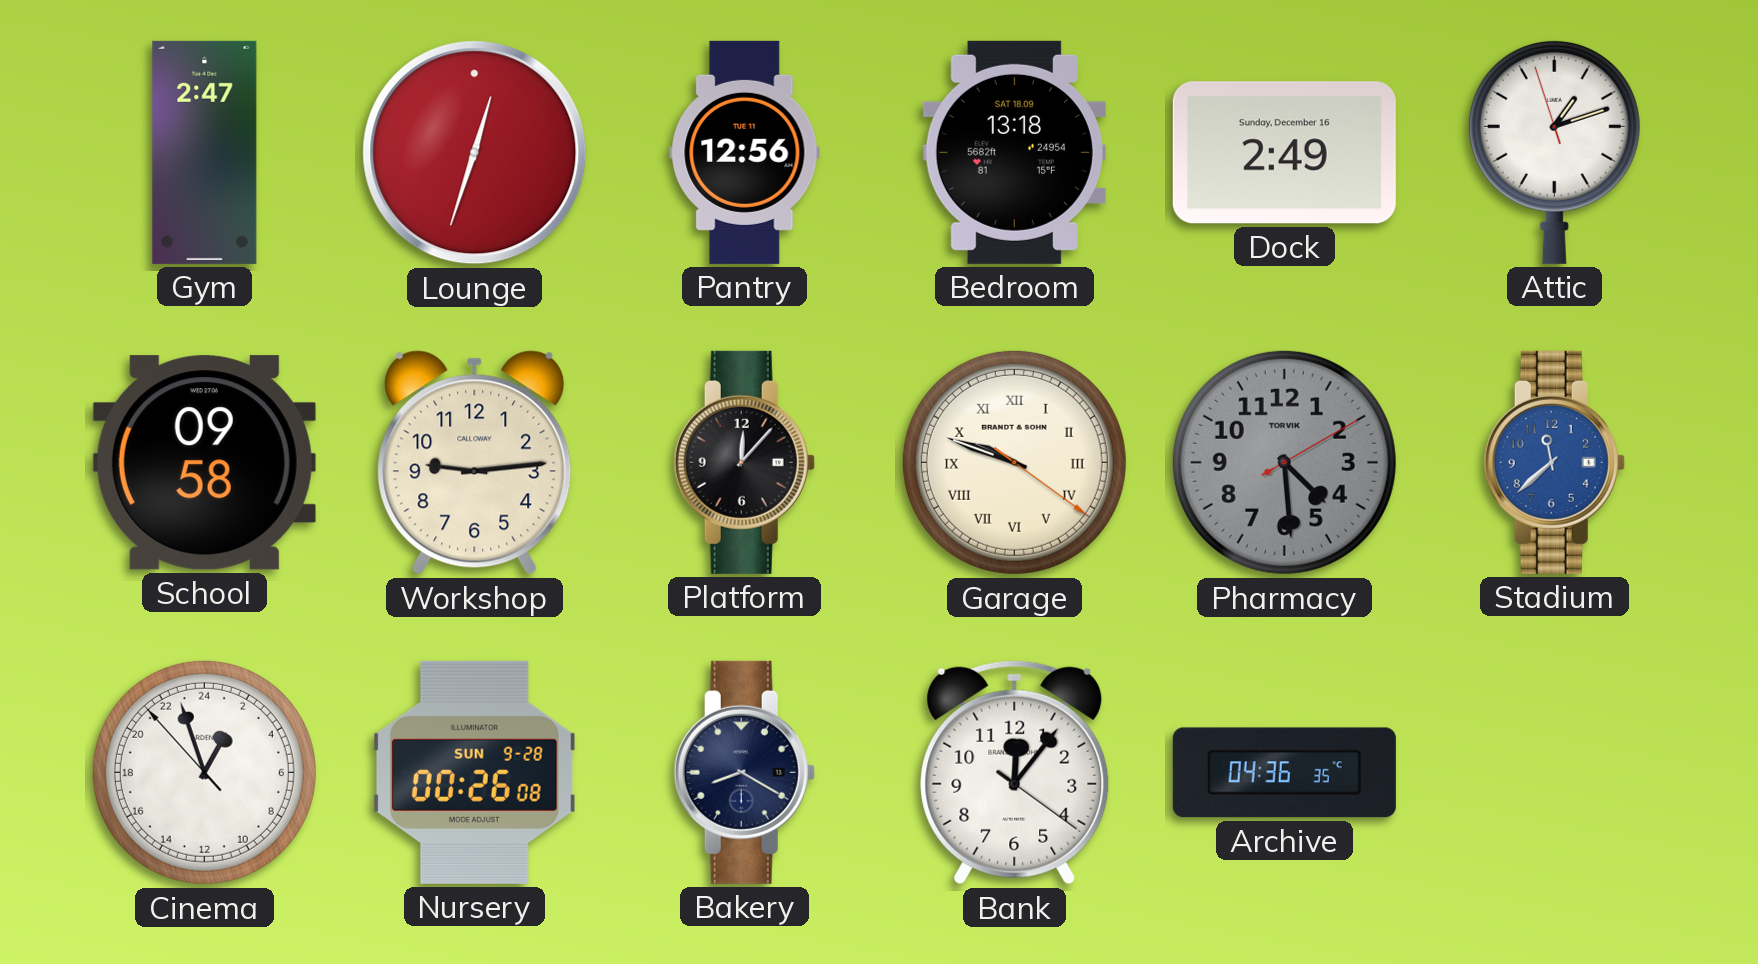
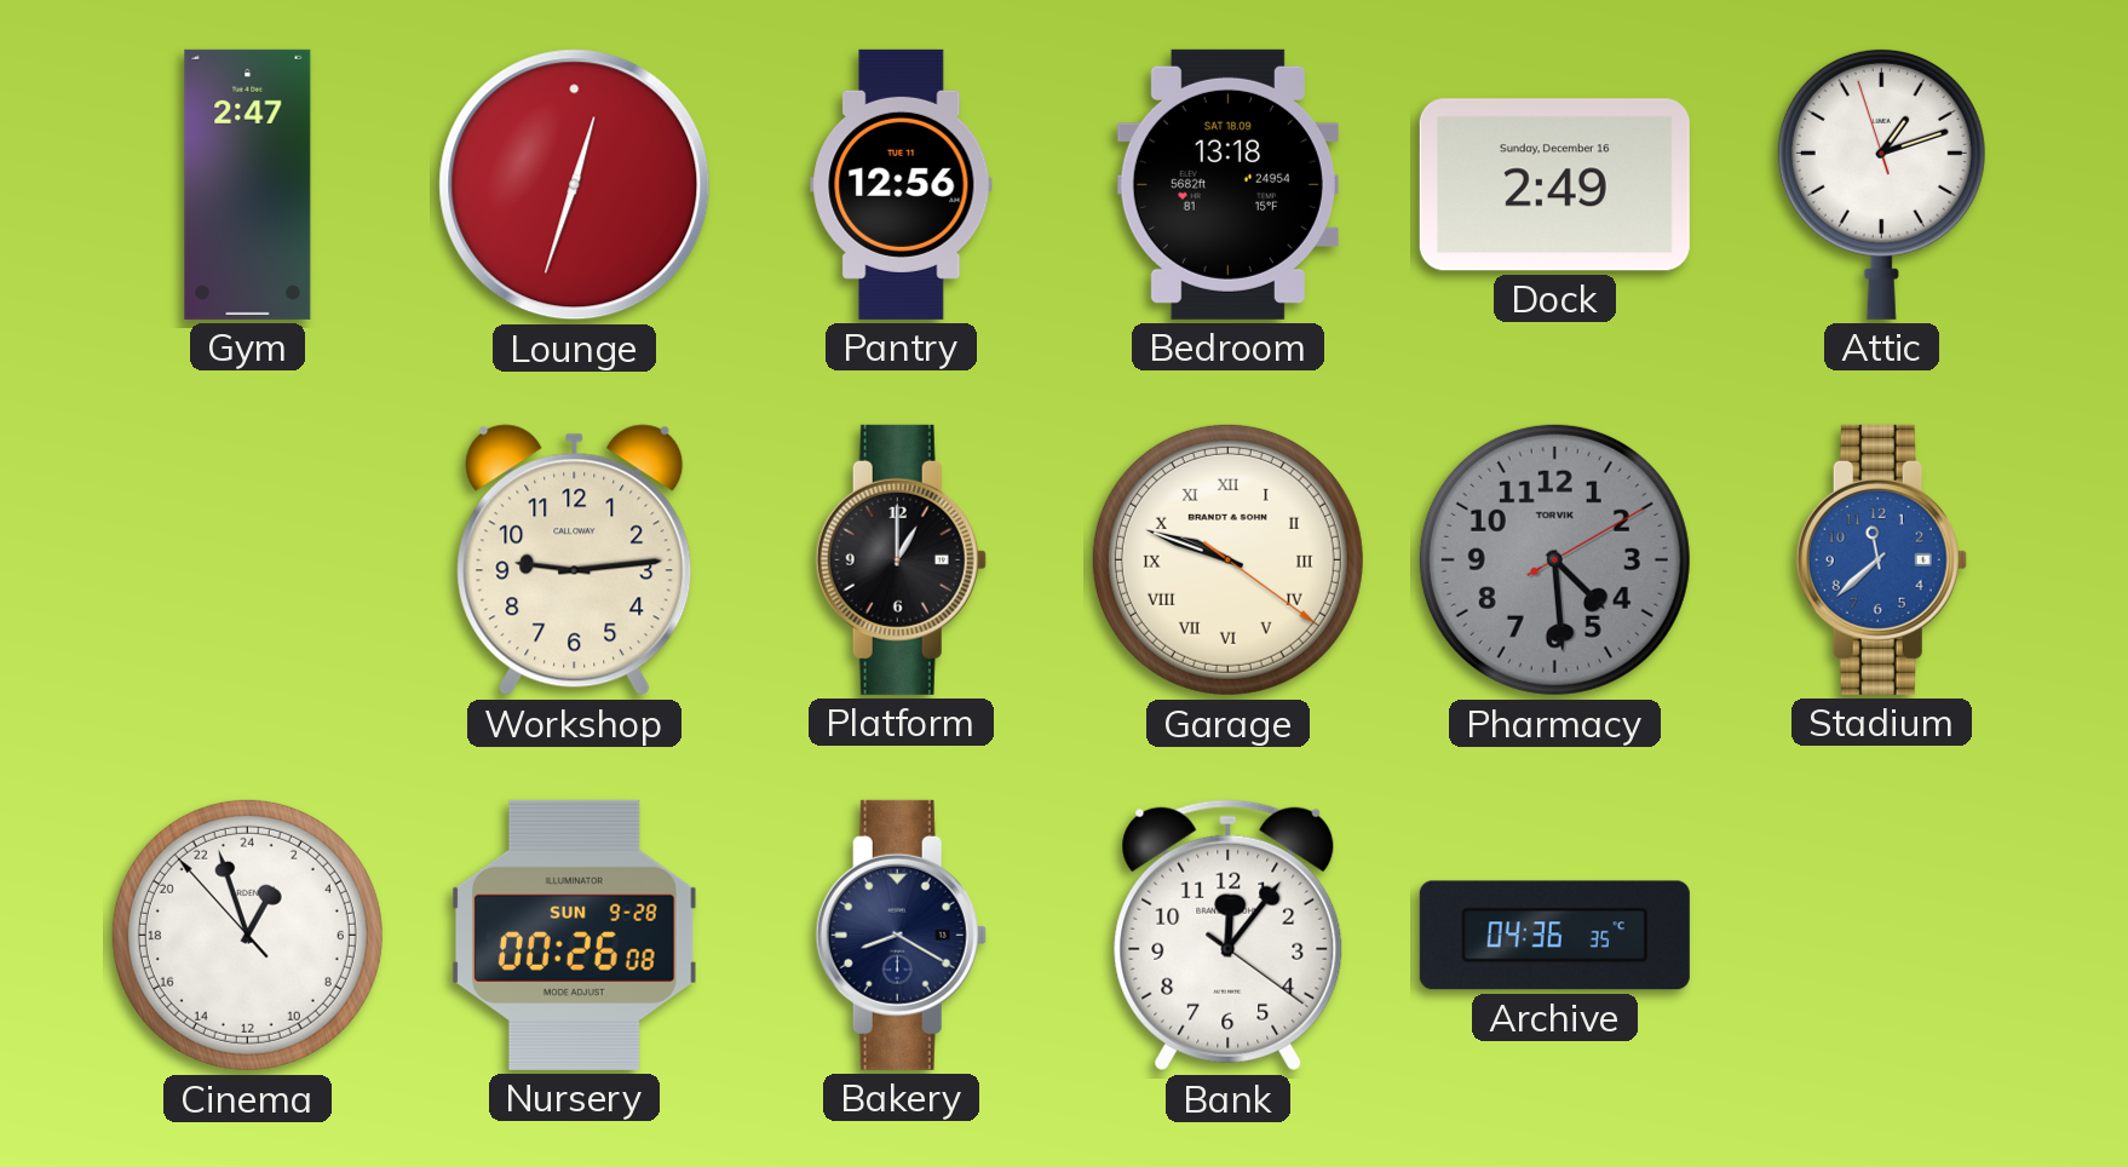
School: 09:58 -> none (204, 463)
Platform: 12:07 -> 1:00 (901, 559)
